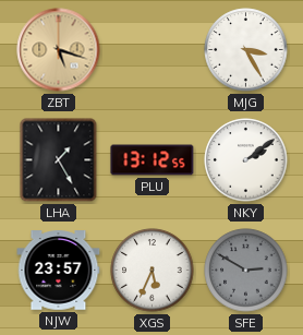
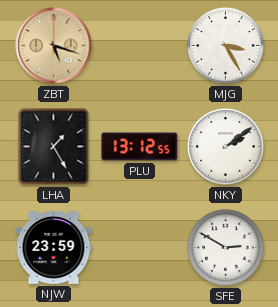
NJW: 23:57 -> 23:59 (54, 248)
XGS: 5:34 -> none (153, 271)
SFE dial: grey -> white (226, 248)
